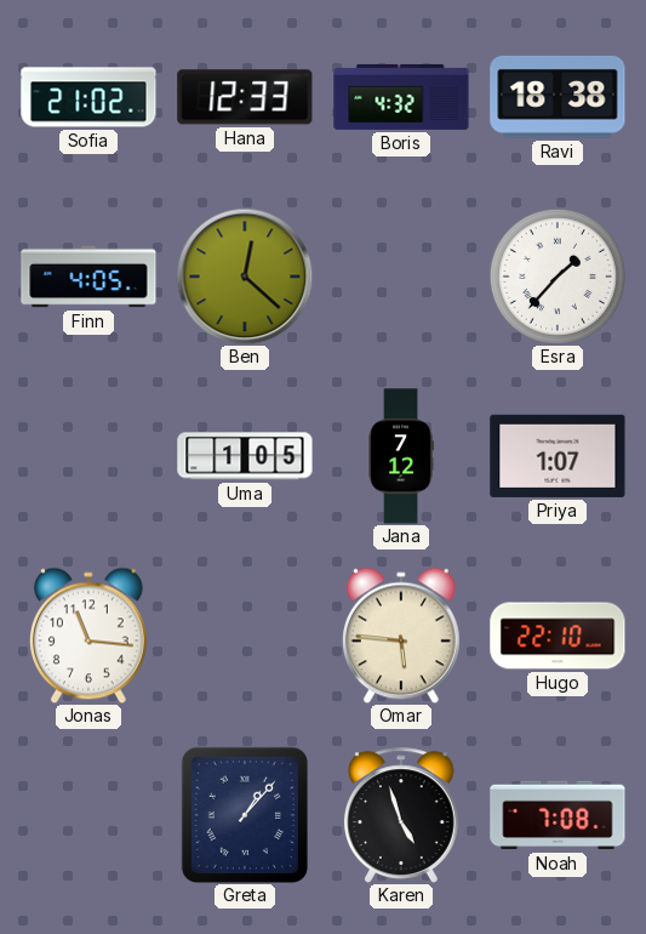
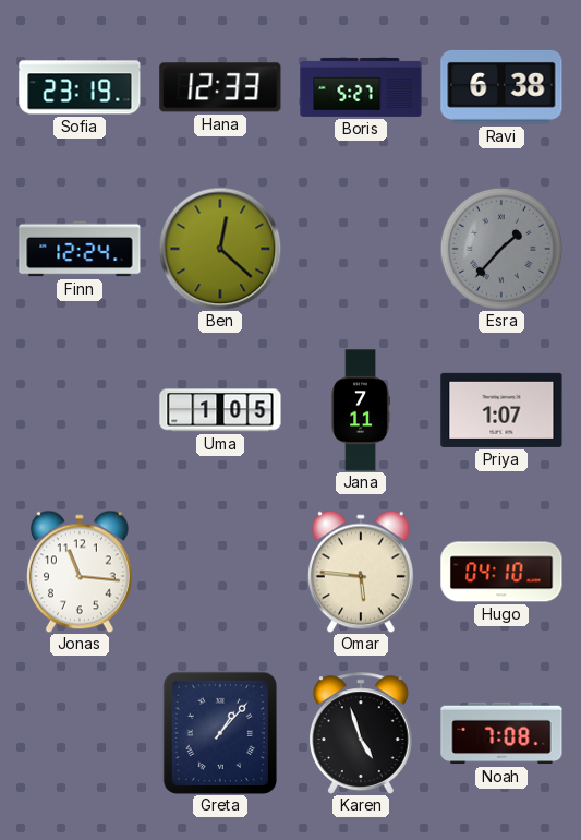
Sofia: 21:02 -> 23:19 (80, 87)
Boris: 4:32 -> 5:27 (361, 87)
Ravi: 18:38 -> 6:38 (501, 87)
Finn: 4:05 -> 12:24 (80, 249)
Esra dial: white -> grey (501, 249)
Jana: 7:12 -> 7:11 (361, 410)
Hugo: 22:10 -> 04:10 (501, 572)
